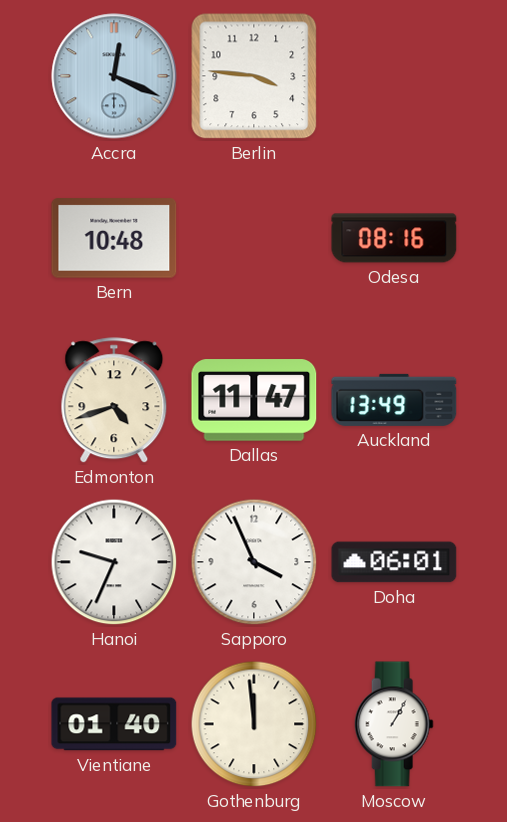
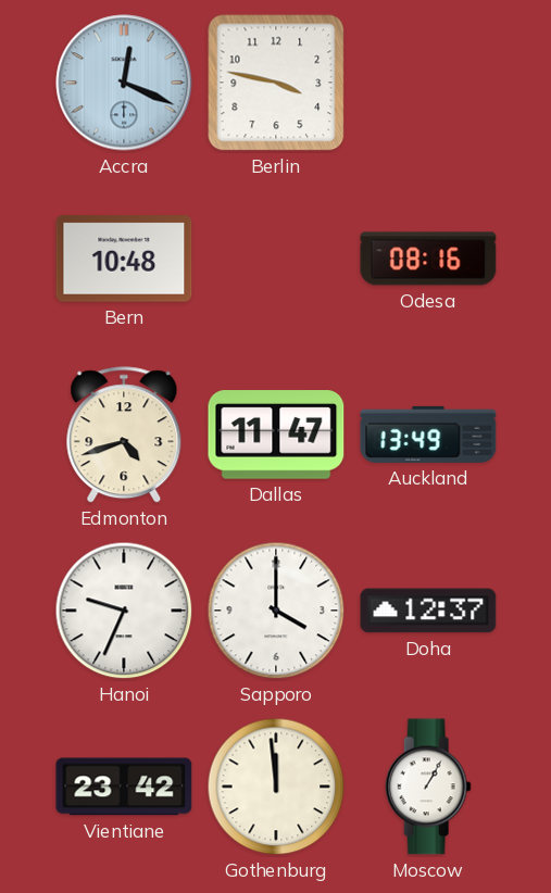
Berlin: 3:46 -> 3:47 (276, 83)
Sapporo: 3:56 -> 4:00 (276, 611)
Doha: 06:01 -> 12:37 (428, 611)
Vientiane: 01:40 -> 23:42 (124, 787)
